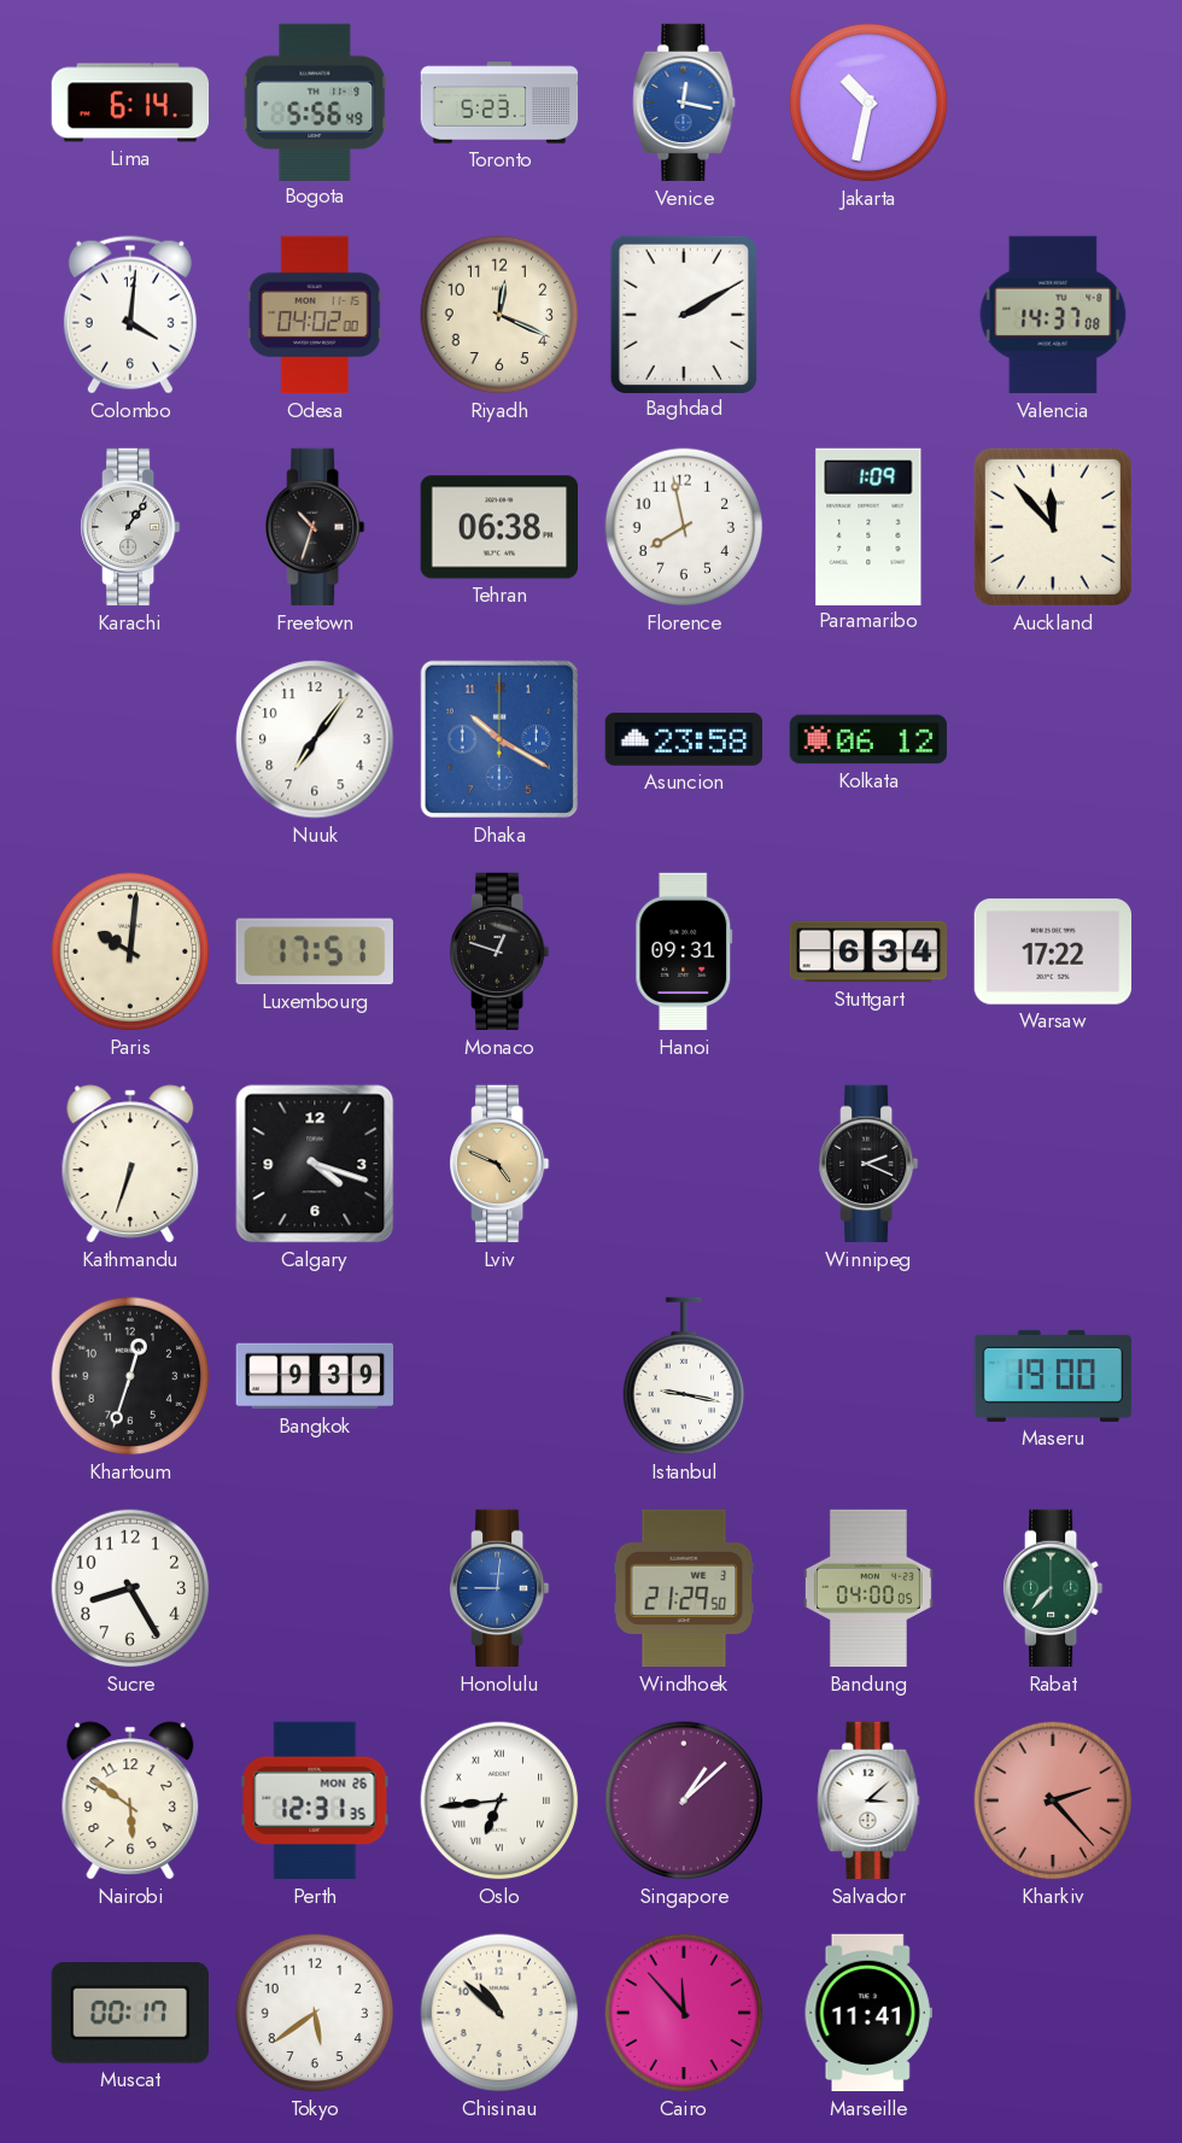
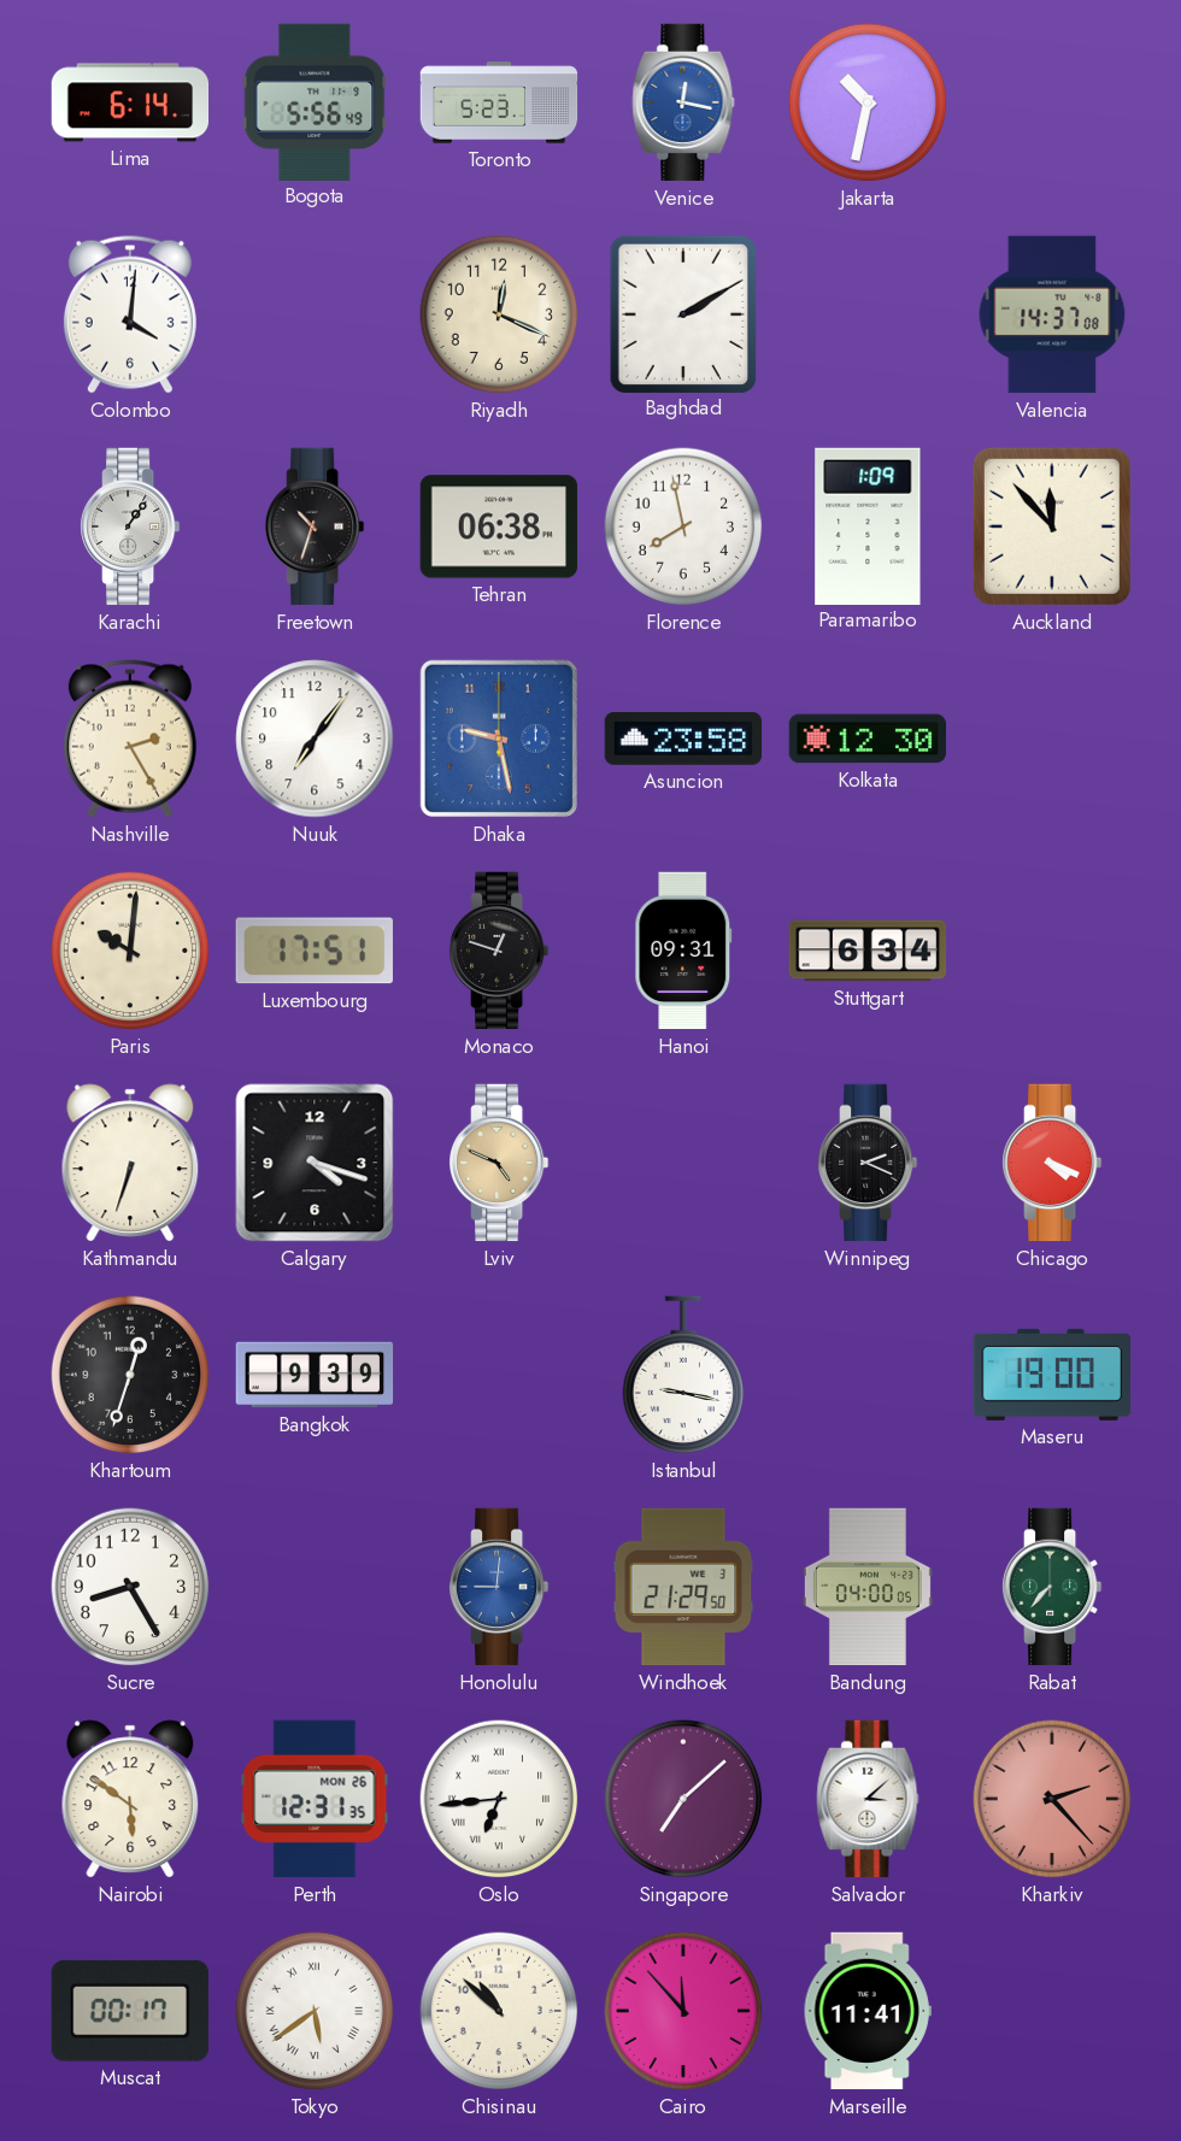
Odesa: 04:02 -> none (315, 315)
Nashville: none -> 2:25 (130, 739)
Dhaka: 10:20 -> 9:28 (499, 739)
Kolkata: 06:12 -> 12:30 (868, 739)
Warsaw: 17:22 -> none (1053, 952)
Chicago: none -> 4:19 (1053, 1163)
Singapore: 1:08 -> 7:08 (683, 1799)
Tokyo numerals: Arabic -> Roman (315, 2011)
